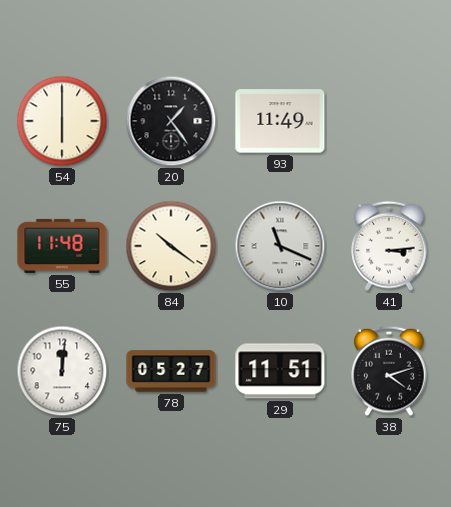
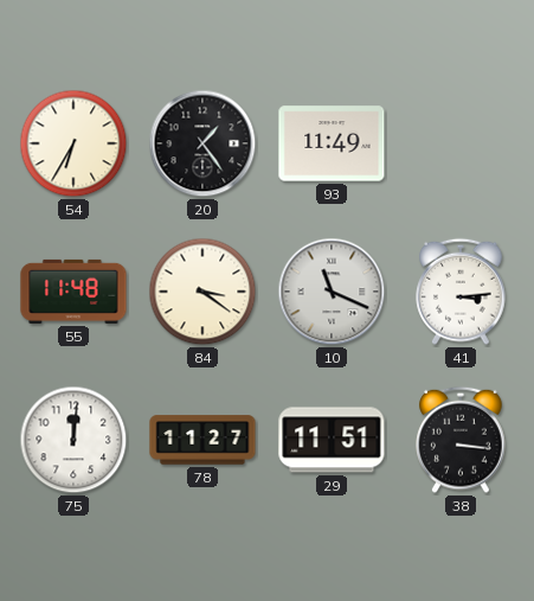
54: 6:00 -> 6:35 (73, 143)
84: 10:21 -> 3:21 (202, 292)
78: 05:27 -> 11:27 (202, 440)
38: 4:12 -> 3:16 (461, 440)
